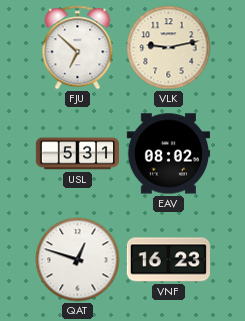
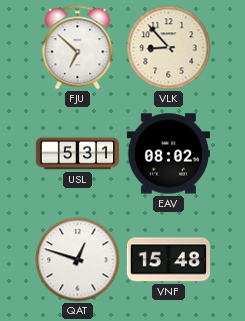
VLK: 9:13 -> 8:53 (169, 48)
VNF: 16:23 -> 15:48 (168, 260)
